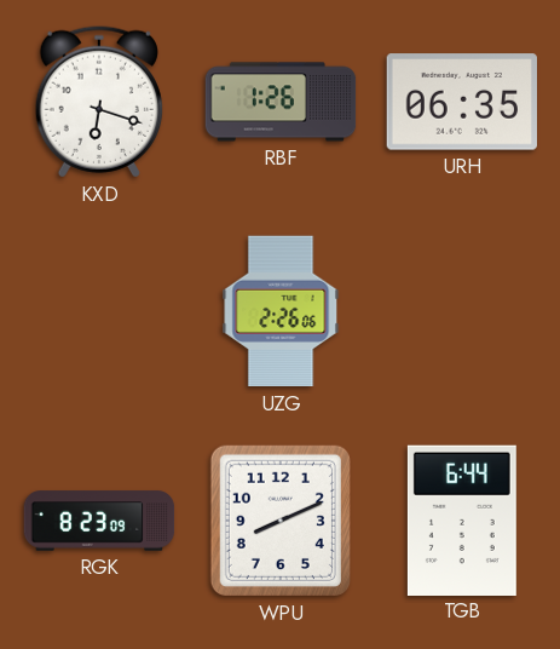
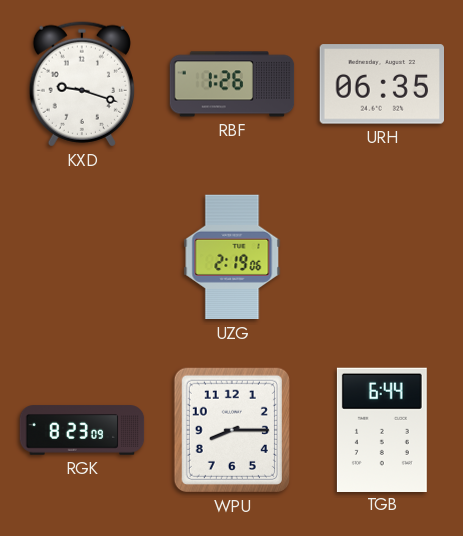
KXD: 6:18 -> 9:18 (82, 84)
UZG: 2:26 -> 2:19 (232, 257)
WPU: 8:11 -> 8:15 (232, 430)
